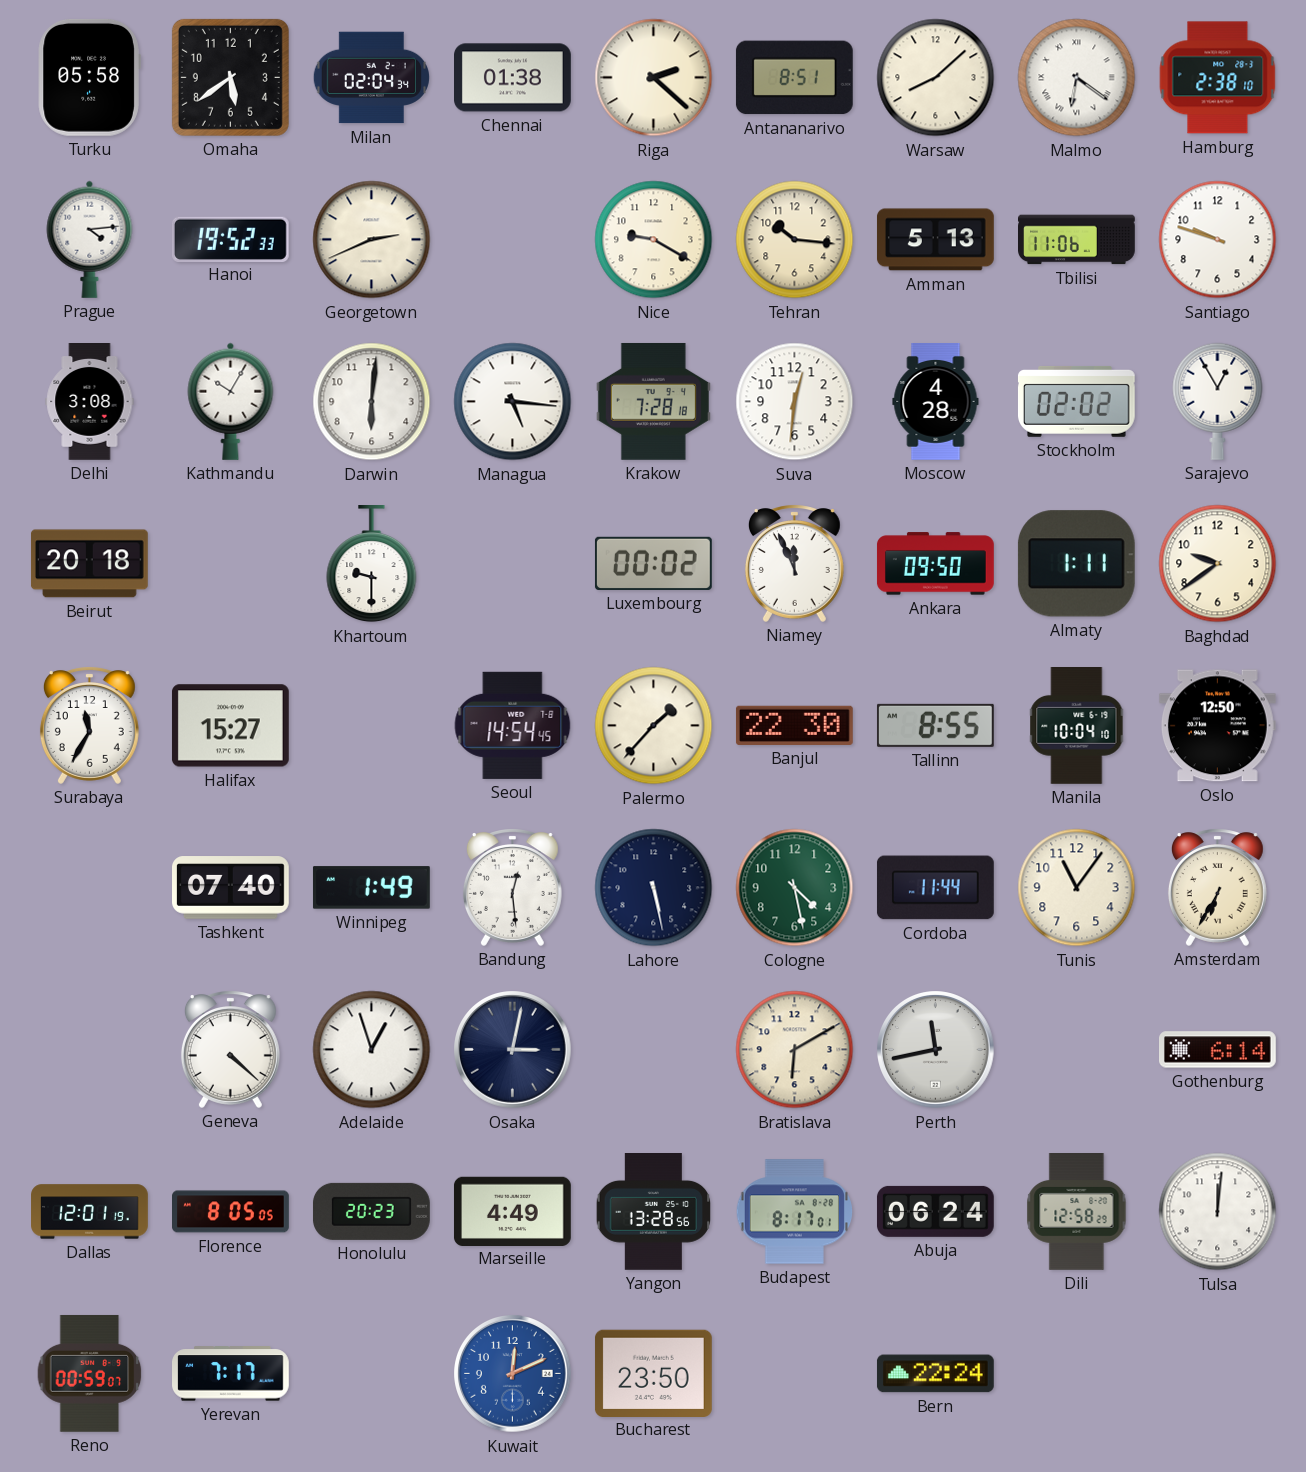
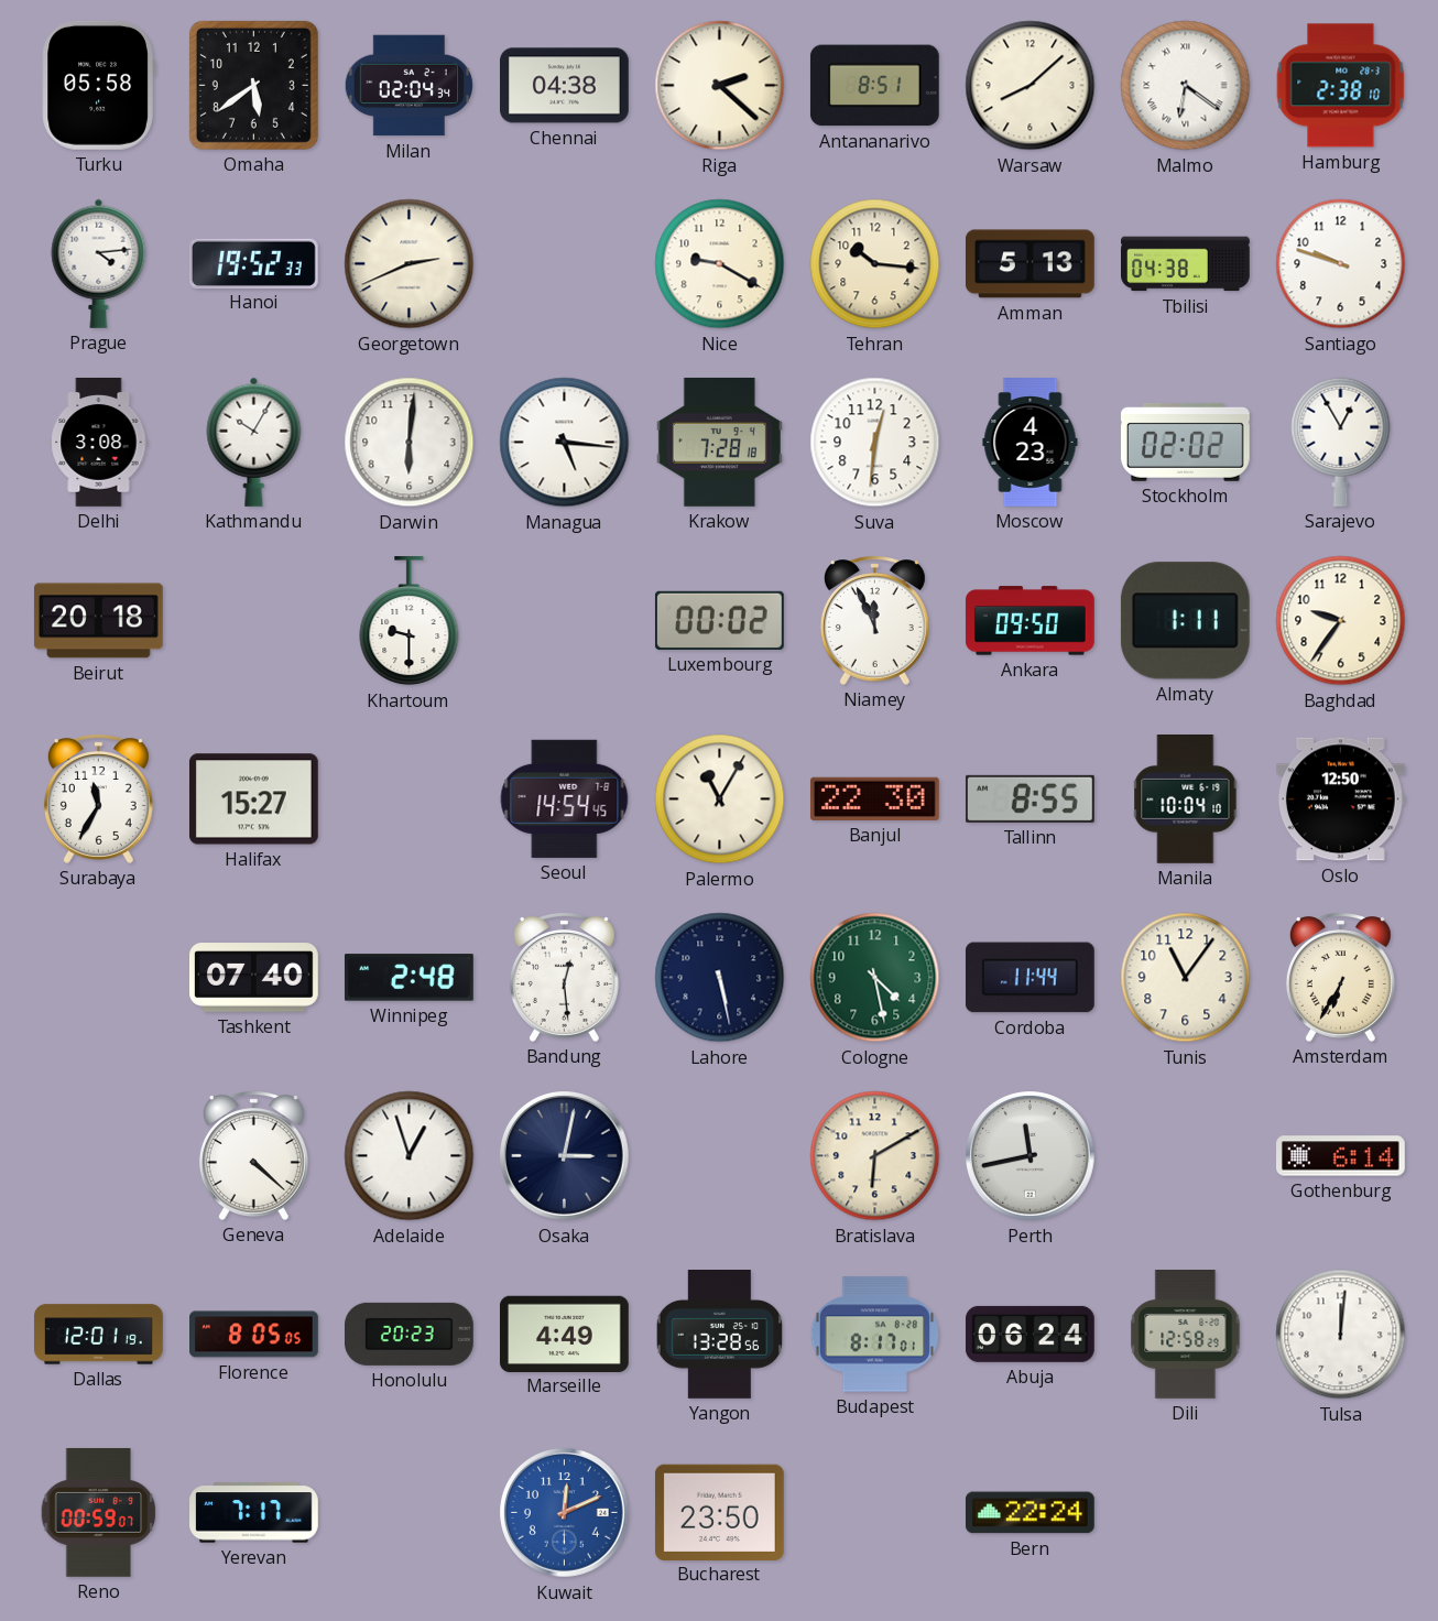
Chennai: 01:38 -> 04:38 (565, 86)
Tbilisi: 11:06 -> 04:38 (1186, 264)
Moscow: 4:28 -> 4:23 (1031, 443)
Baghdad: 9:39 -> 9:36 (1341, 621)
Palermo: 1:37 -> 11:05 (720, 799)
Winnipeg: 1:49 -> 2:48 (408, 978)
